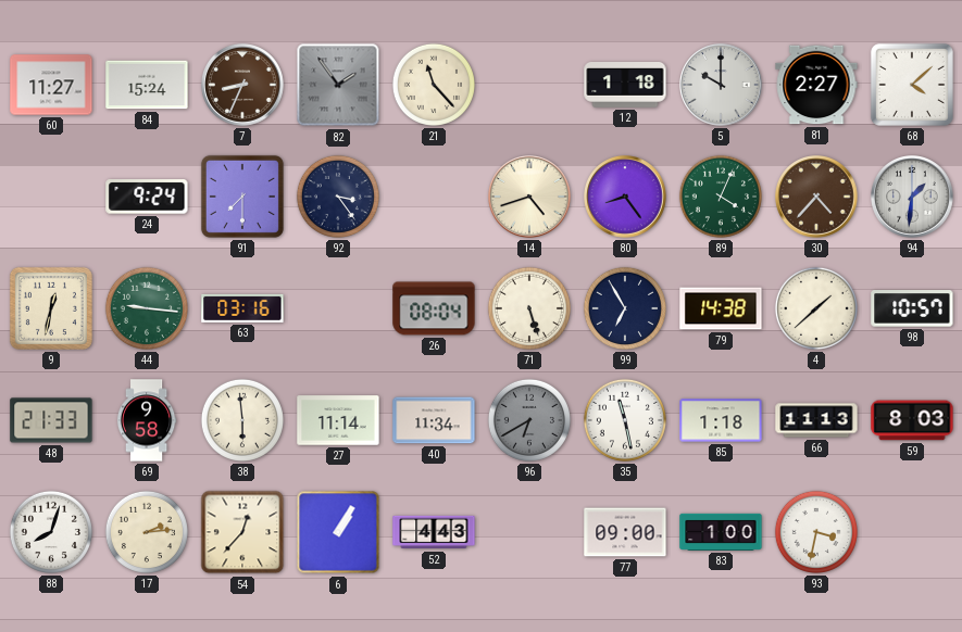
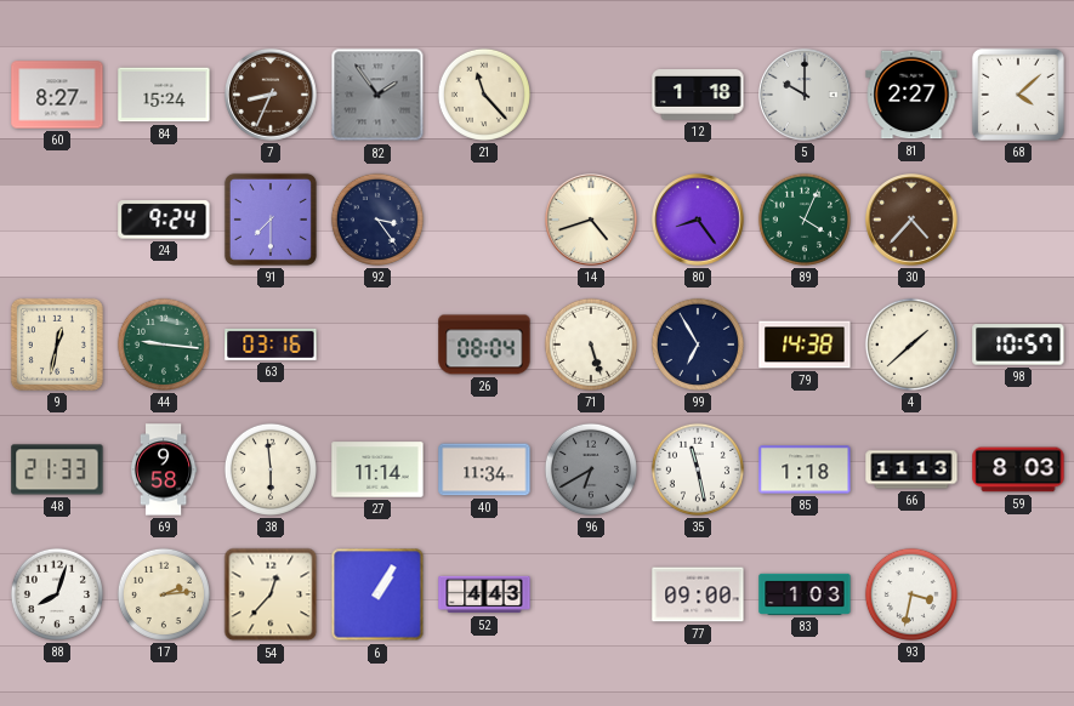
60: 11:27 -> 8:27 (57, 95)
94: 1:31 -> none (913, 198)
83: 1:00 -> 1:03 (805, 594)
